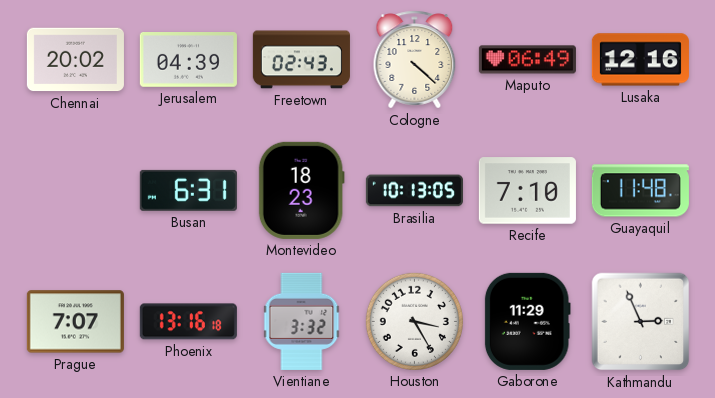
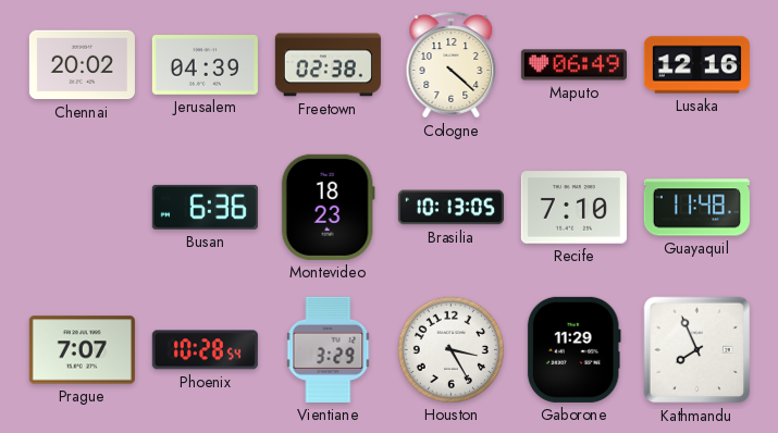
Freetown: 02:43 -> 02:38 (328, 65)
Busan: 6:31 -> 6:36 (205, 207)
Phoenix: 13:16 -> 10:28 (205, 350)
Vientiane: 3:32 -> 3:29 (329, 349)
Kathmandu: 2:56 -> 7:56 (697, 350)
